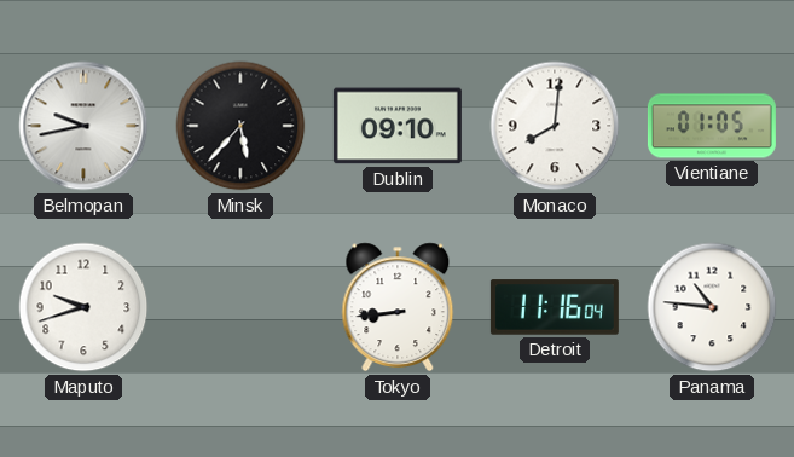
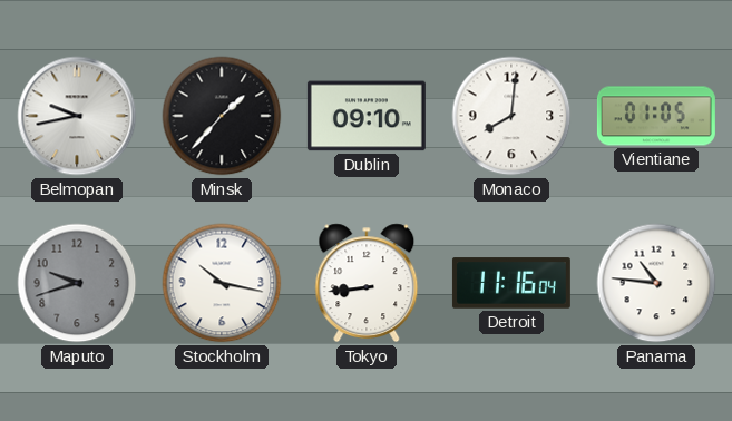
Minsk: 5:37 -> 1:37 (222, 116)
Maputo dial: white -> grey (77, 283)
Stockholm: none -> 10:17 (222, 283)
